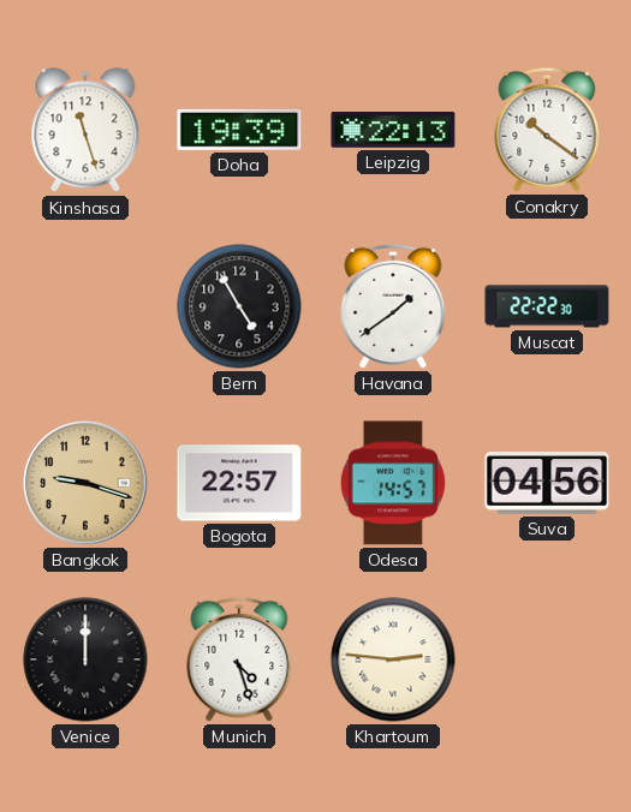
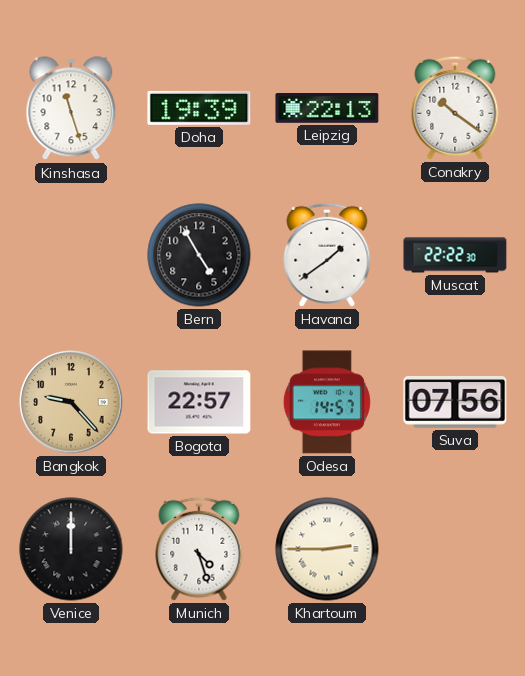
Bangkok: 9:18 -> 9:23 (71, 402)
Suva: 04:56 -> 07:56 (455, 402)
Khartoum: 2:46 -> 2:45 (327, 549)
